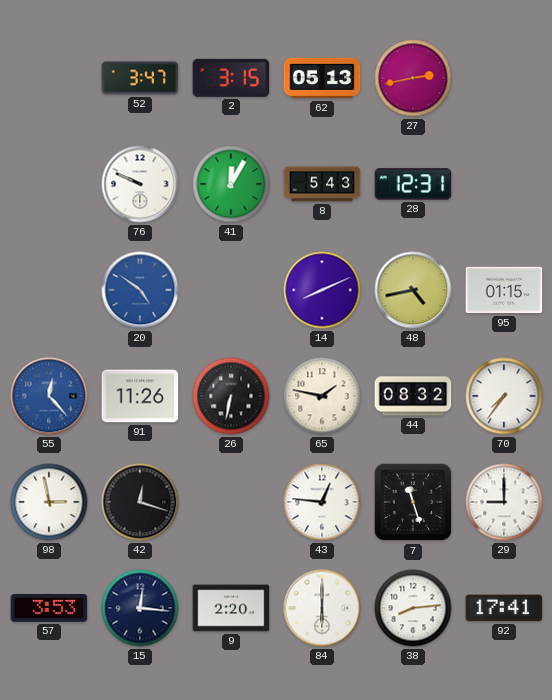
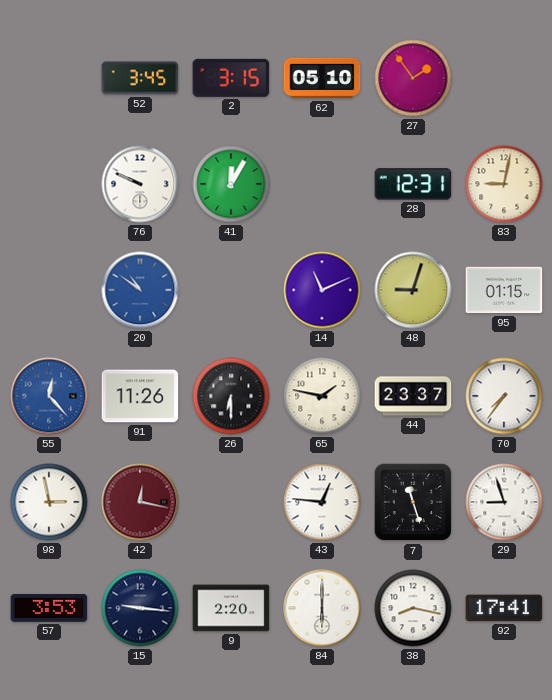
52: 3:47 -> 3:45 (140, 78)
62: 05:13 -> 05:10 (322, 78)
27: 2:43 -> 1:54 (413, 78)
8: 5:43 -> none (322, 184)
83: none -> 9:02 (504, 184)
20: 4:51 -> 10:51 (140, 290)
14: 8:11 -> 11:11 (322, 290)
48: 4:43 -> 9:03 (413, 290)
26: 6:32 -> 6:30 (231, 396)
44: 08:32 -> 23:37 (413, 396)
42: 12:18 -> 12:17 (140, 502)
42 dial: black -> burgundy (140, 502)
29: 9:00 -> 8:57 (504, 502)
15: 12:16 -> 9:16 (140, 608)
38: 8:14 -> 8:17 (413, 608)
